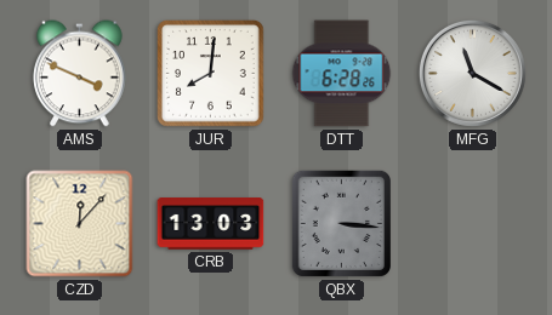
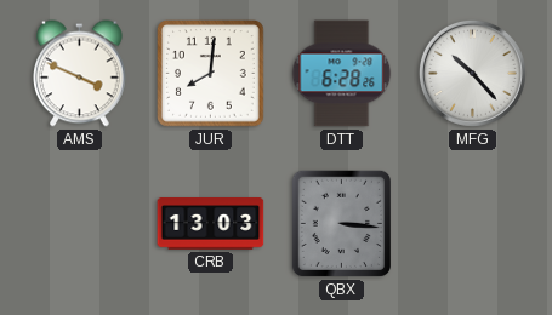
MFG: 11:20 -> 10:23 (472, 73)
CZD: 12:07 -> none (80, 224)
